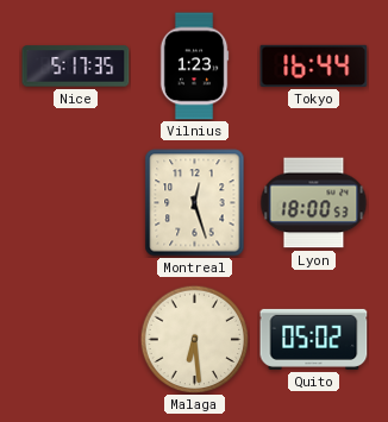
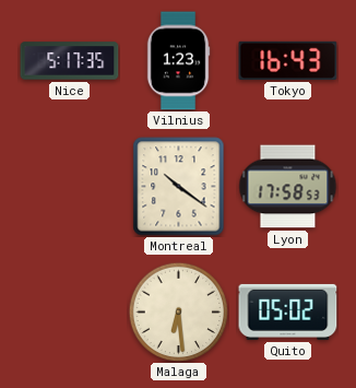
Tokyo: 16:44 -> 16:43 (288, 60)
Montreal: 12:27 -> 10:21 (179, 187)
Lyon: 18:00 -> 17:58 (288, 187)
